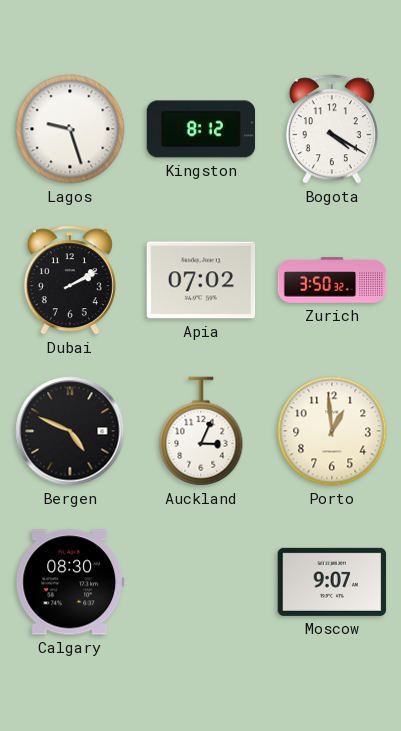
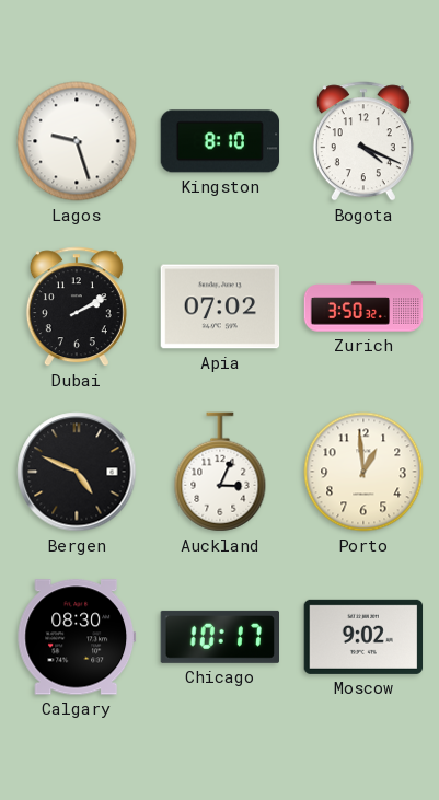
Kingston: 8:12 -> 8:10 (220, 141)
Bogota: 4:20 -> 4:19 (363, 141)
Chicago: none -> 10:17 (219, 637)
Moscow: 9:07 -> 9:02 (363, 637)
